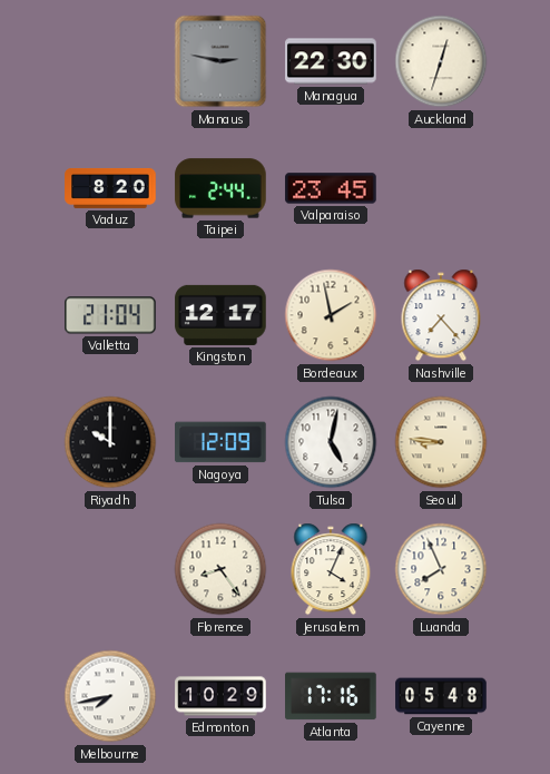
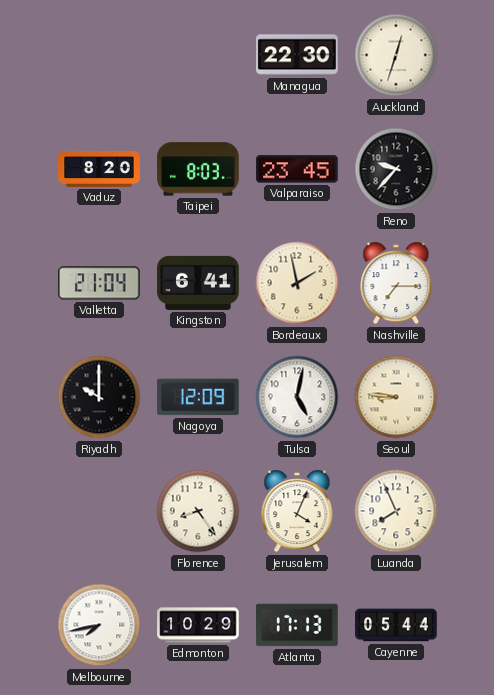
Manaus: 2:47 -> none (220, 61)
Taipei: 2:44 -> 8:03 (198, 169)
Reno: none -> 9:37 (396, 169)
Kingston: 12:17 -> 6:41 (198, 283)
Nashville: 7:23 -> 7:15 (396, 283)
Atlanta: 17:16 -> 17:13 (297, 625)
Cayenne: 05:48 -> 05:44 (396, 625)
